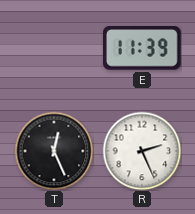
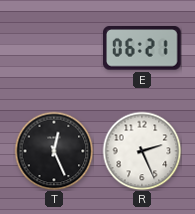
E: 11:39 -> 06:21 (143, 48)
